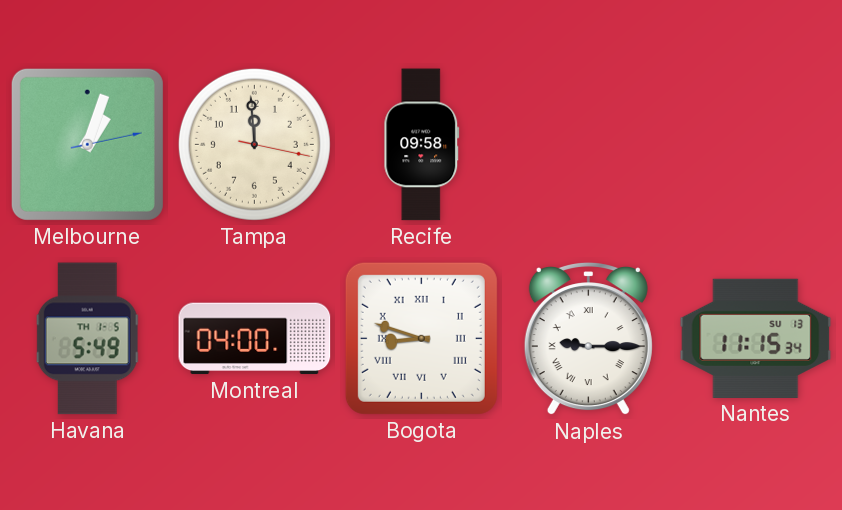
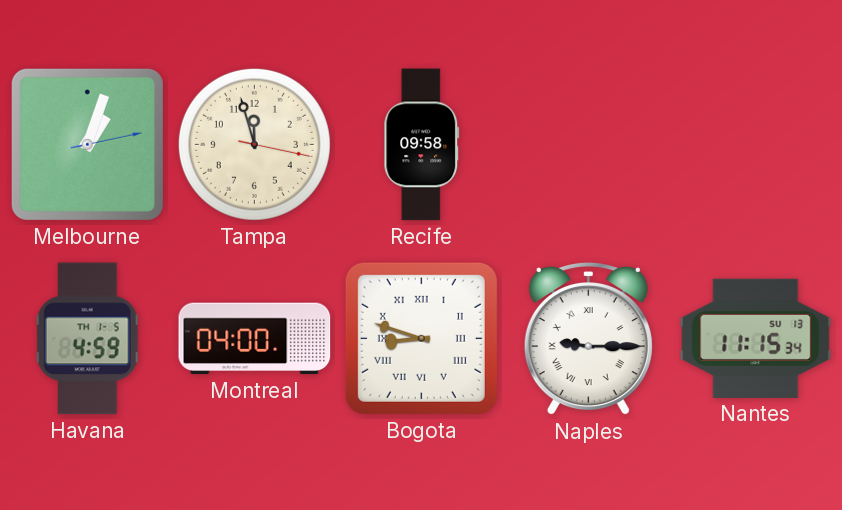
Tampa: 11:59 -> 11:57 (254, 144)
Havana: 5:49 -> 4:59 (88, 339)
